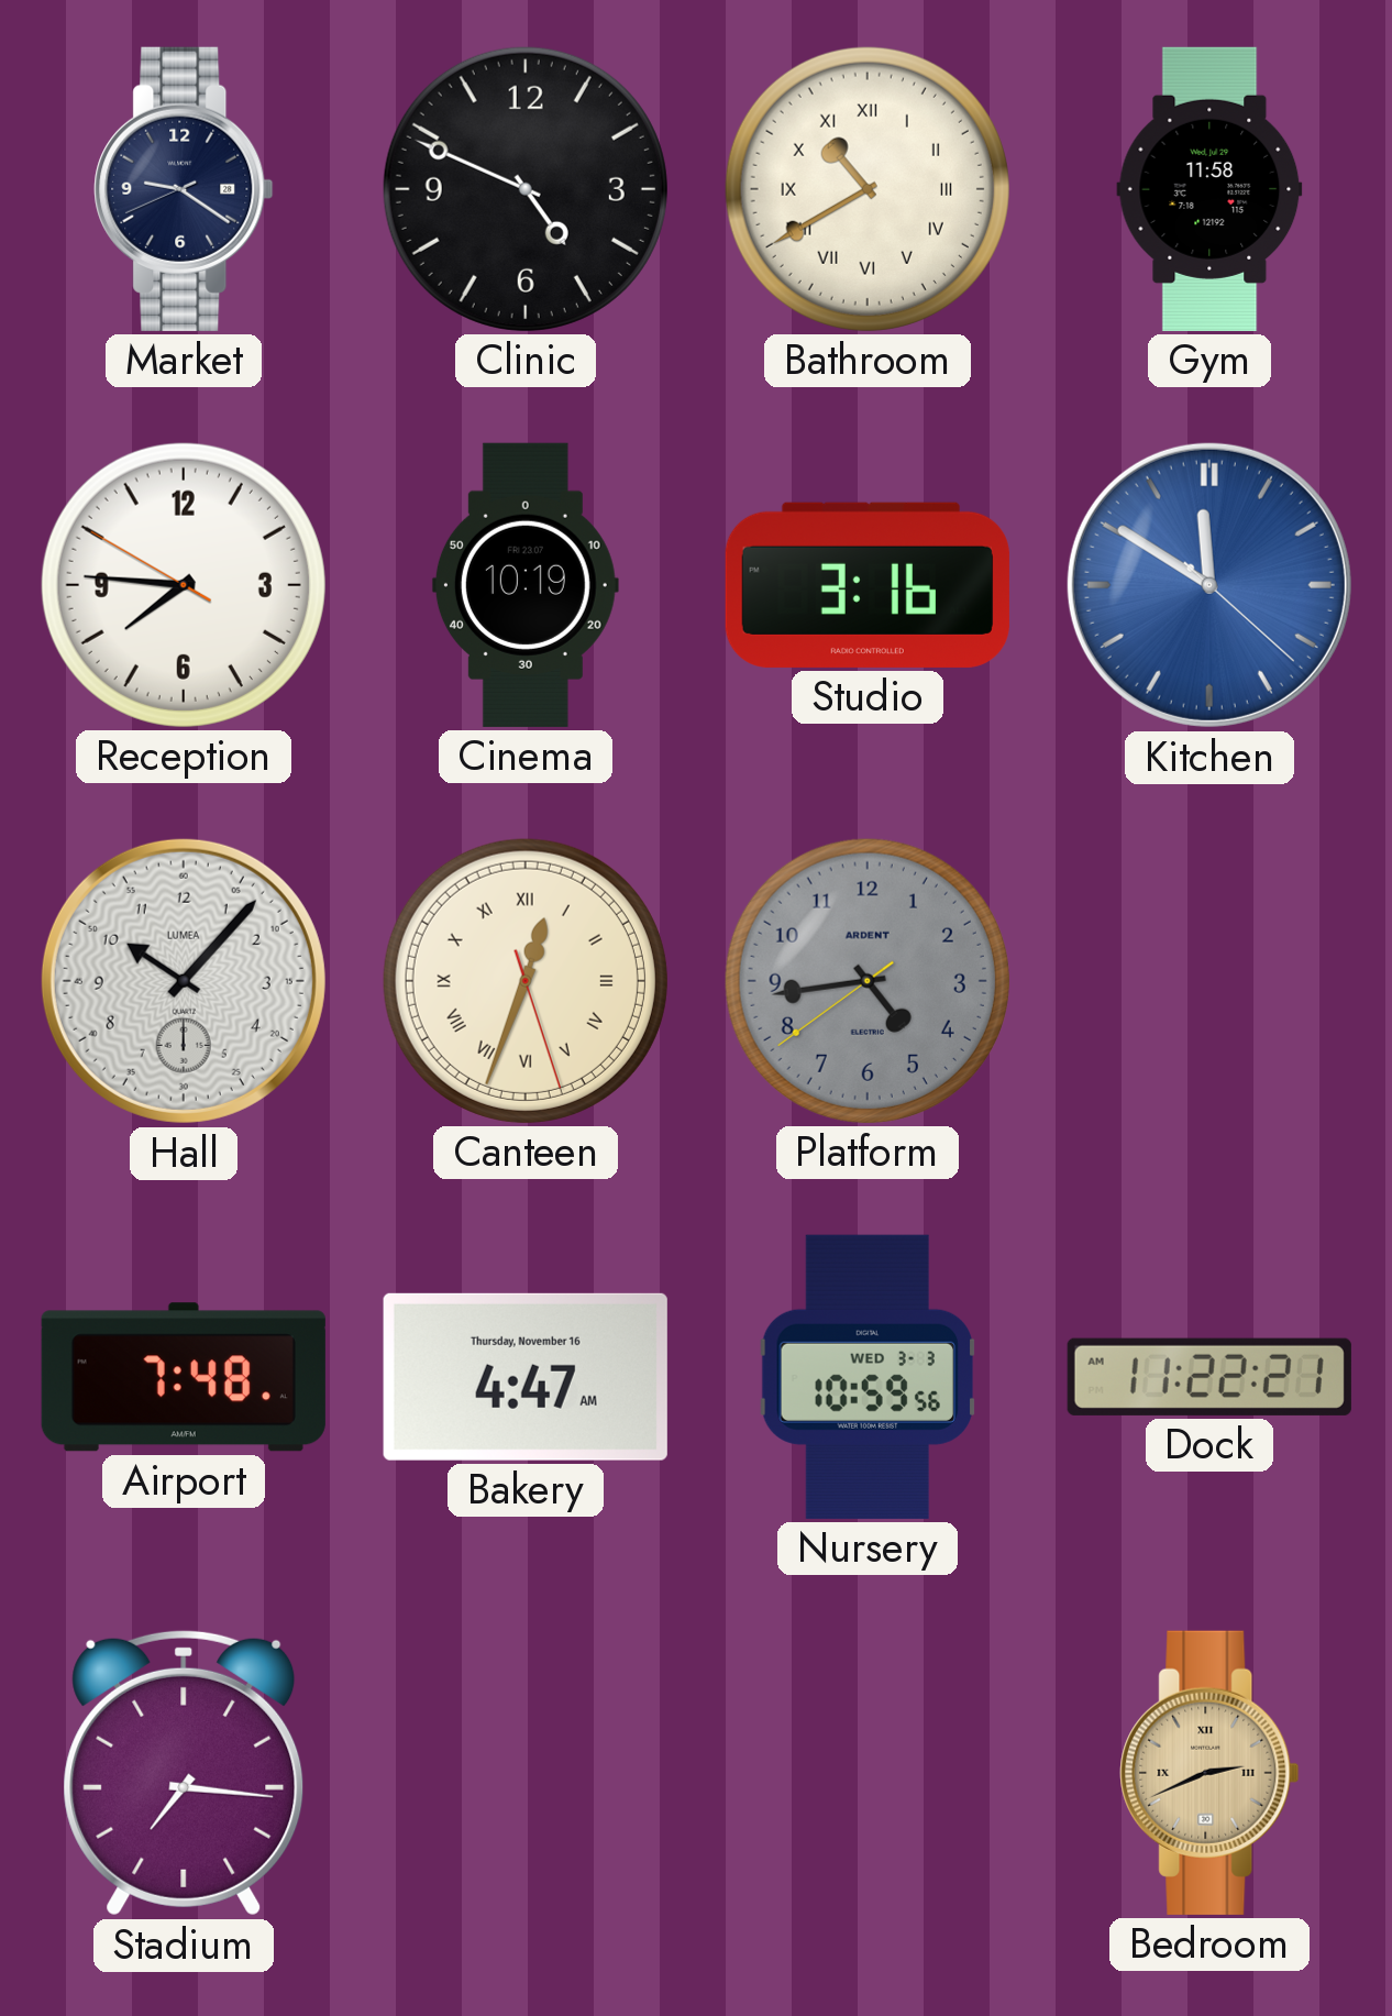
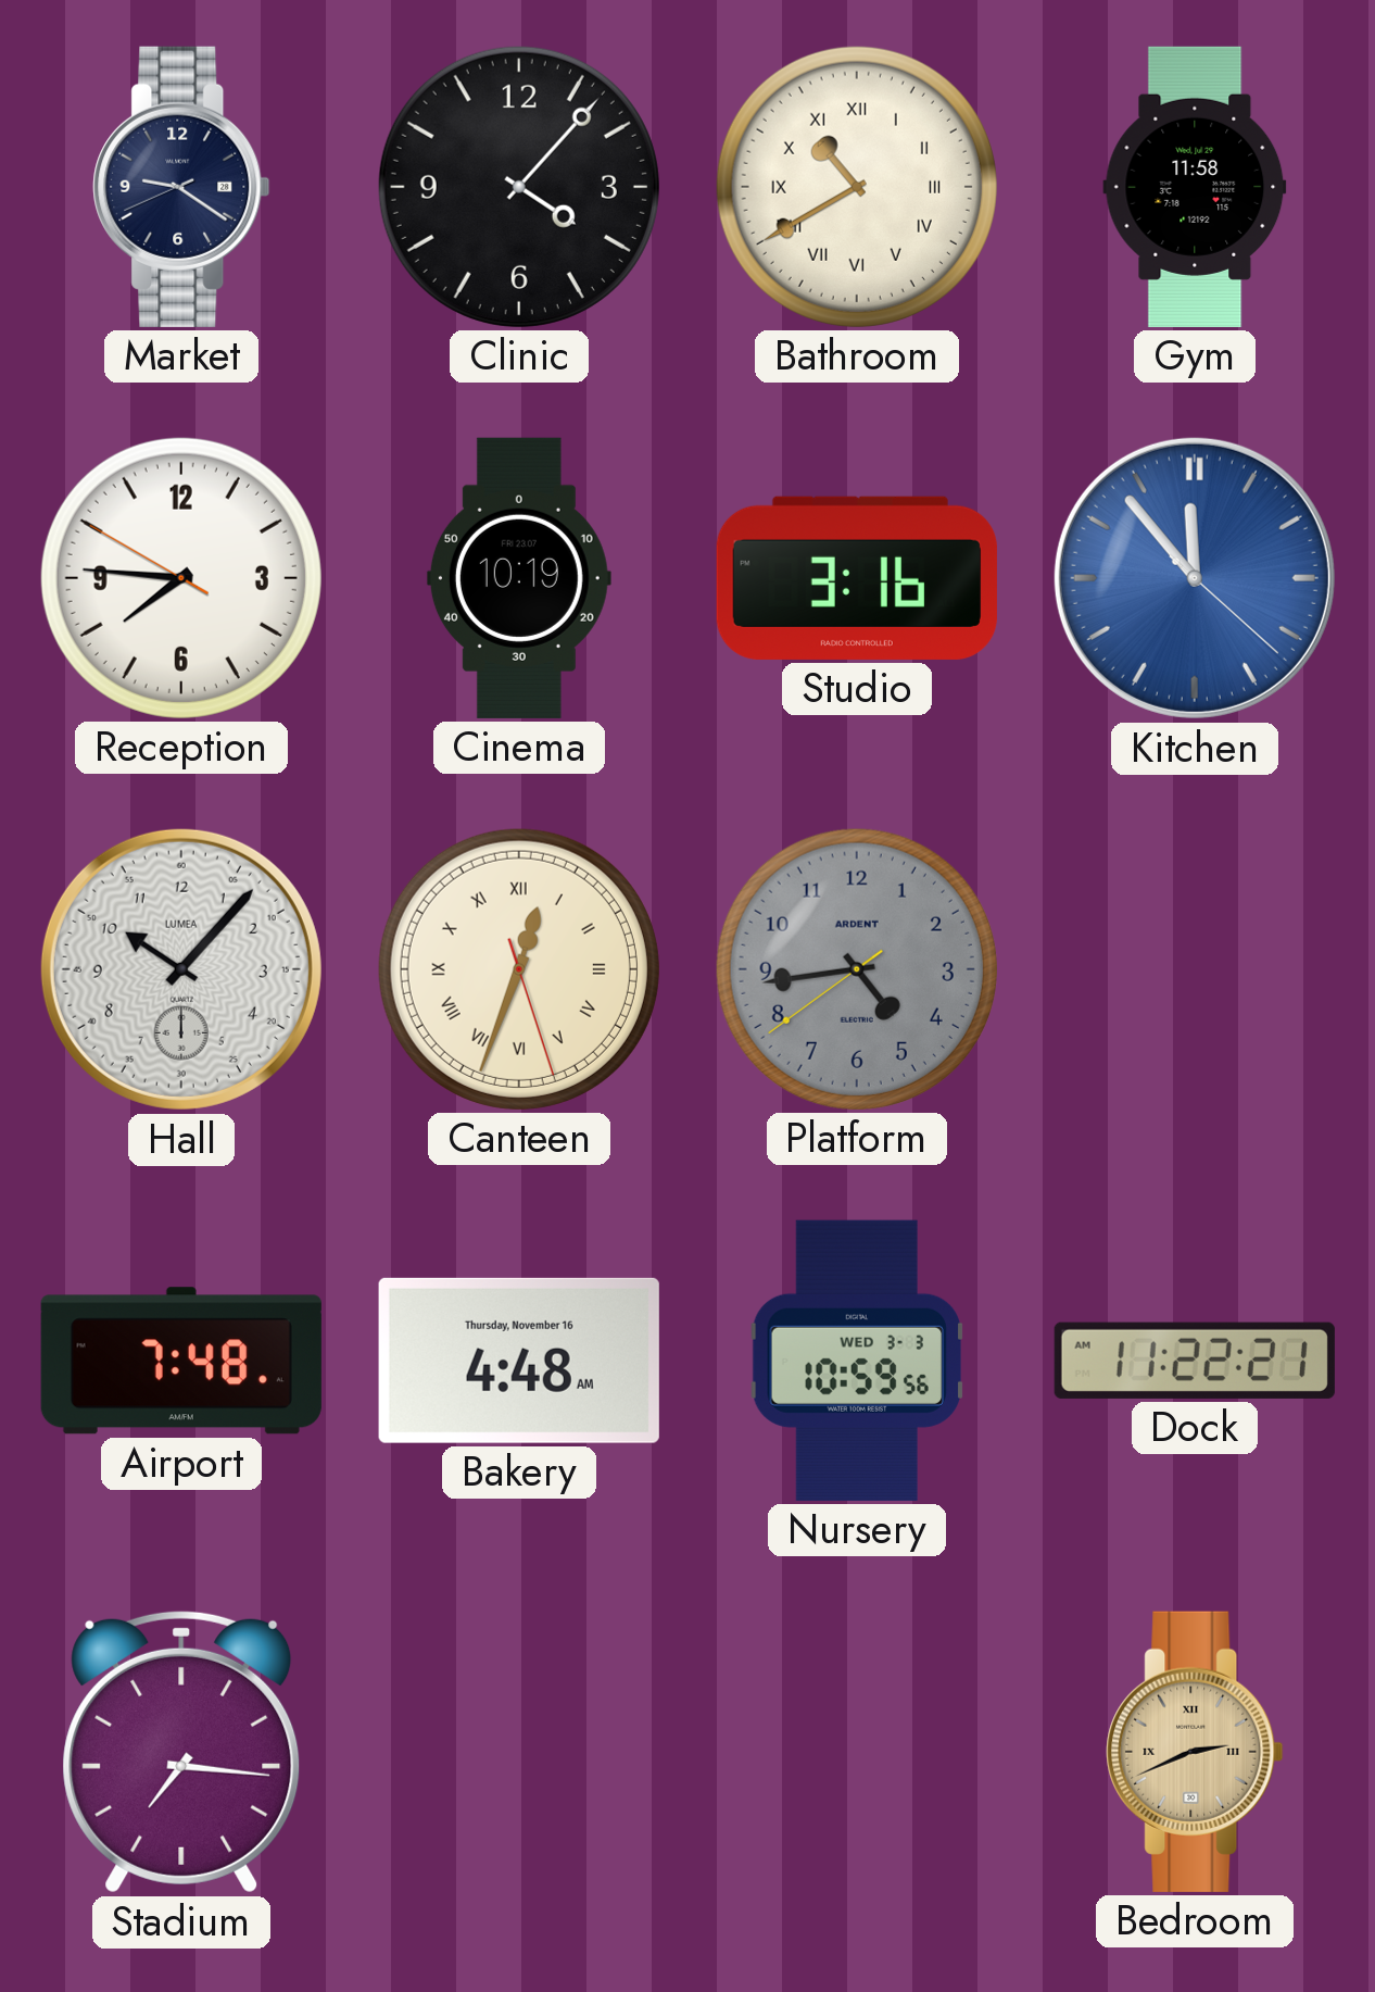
Clinic: 4:49 -> 4:07 (519, 187)
Kitchen: 11:50 -> 11:53 (1195, 578)
Bakery: 4:47 -> 4:48 (519, 1361)
